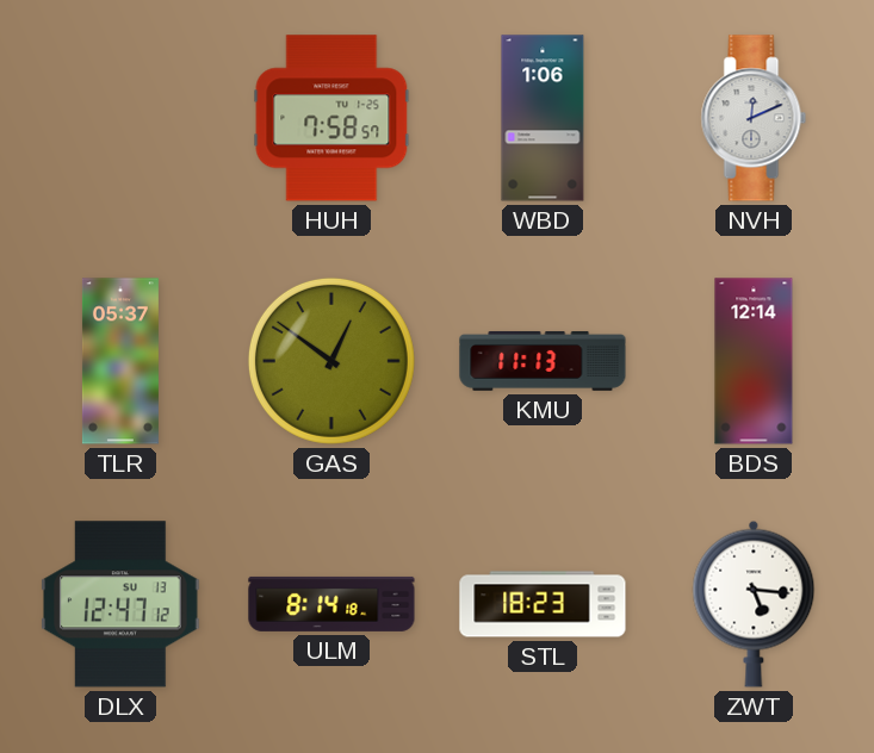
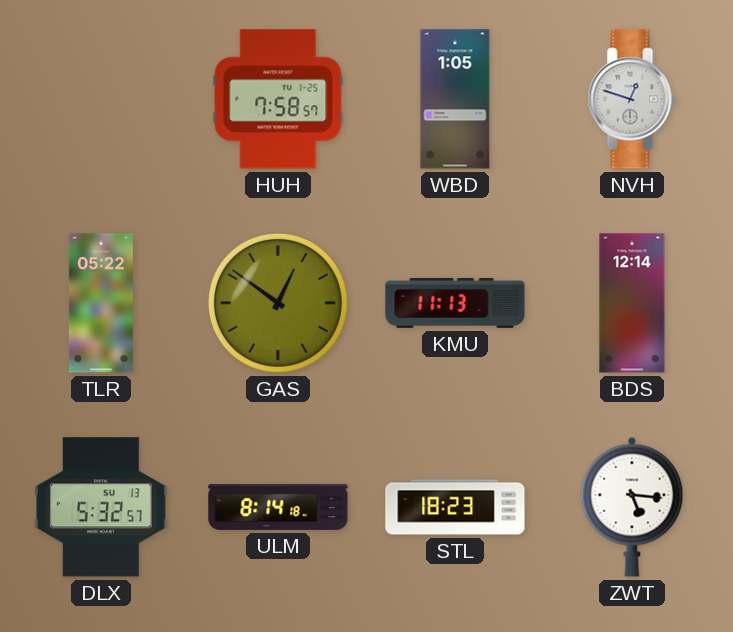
WBD: 1:06 -> 1:05 (455, 99)
NVH: 12:11 -> 12:48 (632, 99)
TLR: 05:37 -> 05:22 (101, 303)
DLX: 12:47 -> 5:32 (101, 507)
